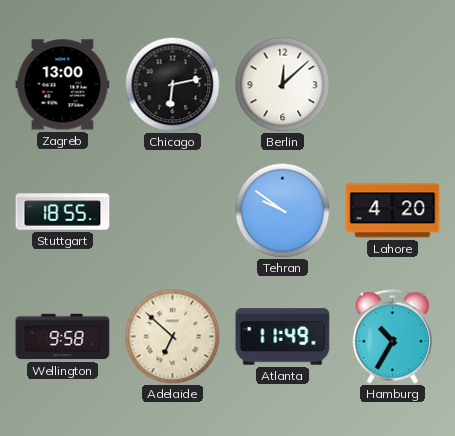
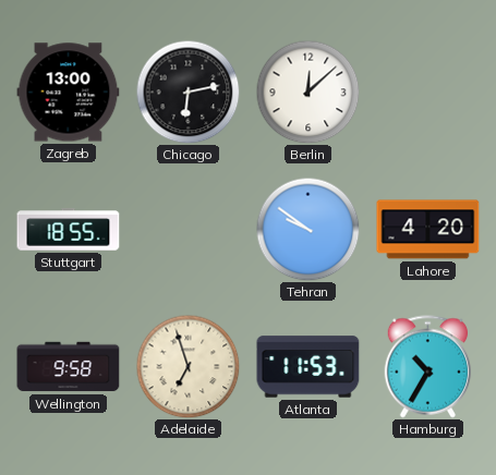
Adelaide: 6:52 -> 6:57 (187, 366)
Atlanta: 11:49 -> 11:53 (309, 367)
